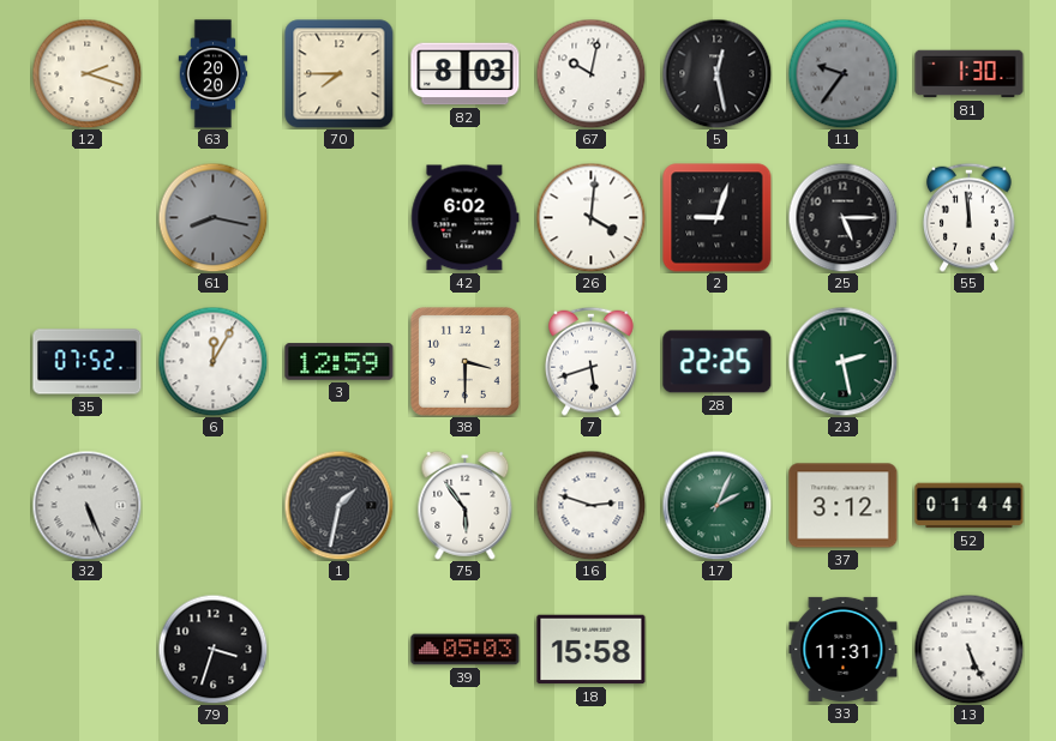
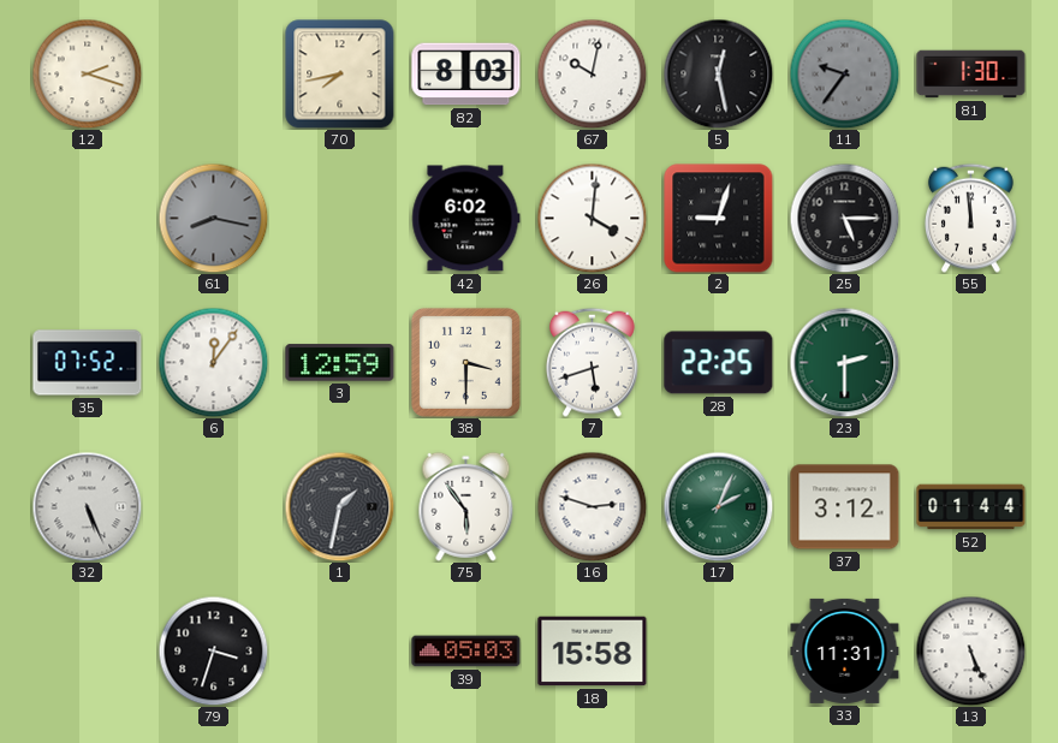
63: 20:20 -> none (214, 74)
70: 7:45 -> 7:43 (340, 75)
6: 12:05 -> 12:06 (213, 362)
23: 2:28 -> 2:30 (844, 362)
